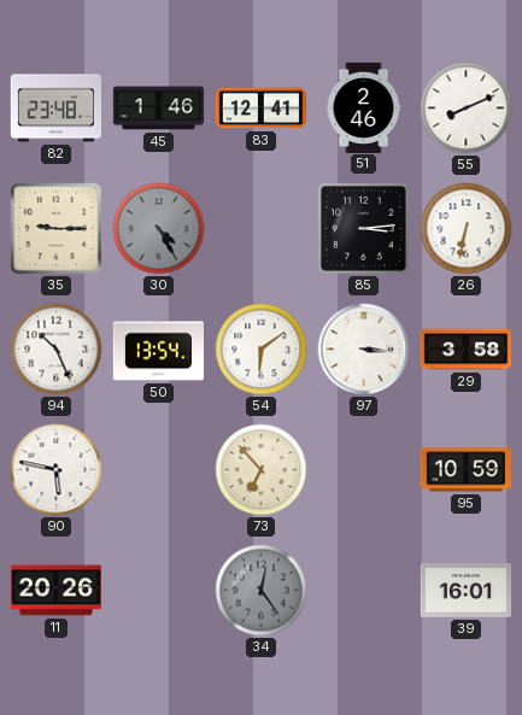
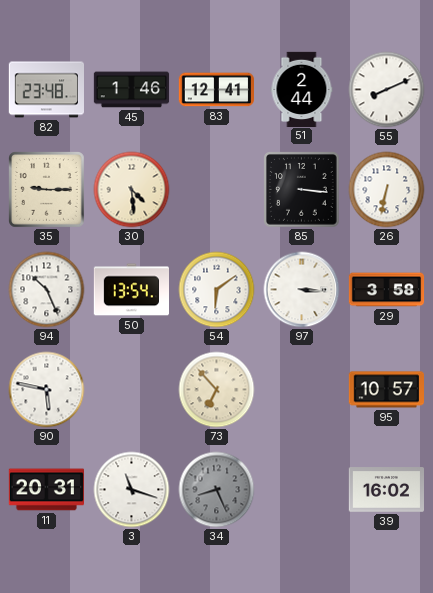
51: 2:46 -> 2:44 (302, 89)
30: 4:25 -> 4:29 (132, 190)
30 dial: grey -> cream (132, 190)
85: 3:14 -> 3:16 (302, 190)
95: 10:59 -> 10:57 (386, 390)
11: 20:26 -> 20:31 (46, 490)
3: none -> 11:18 (132, 490)
34: 12:24 -> 8:26 (217, 490)
39: 16:01 -> 16:02 (386, 490)
